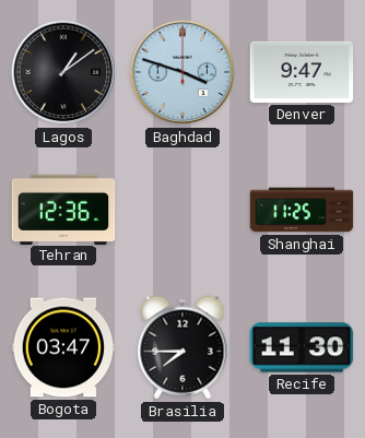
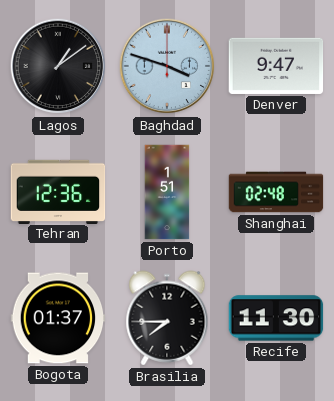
Porto: none -> 1:51 (167, 192)
Shanghai: 11:25 -> 02:48 (276, 192)
Bogota: 03:47 -> 01:37 (58, 318)
